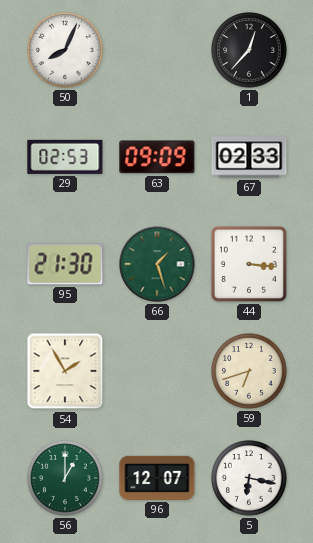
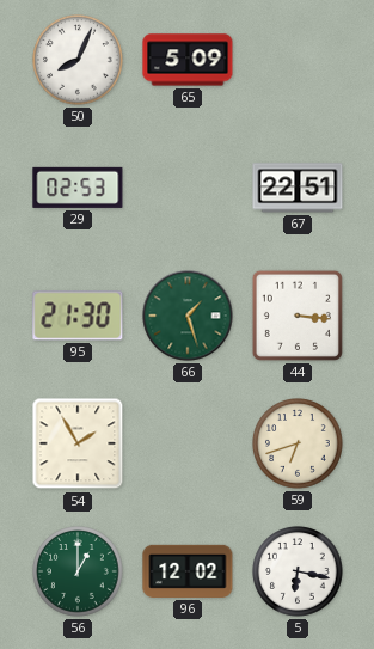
65: none -> 5:09 (188, 60)
1: 12:37 -> none (249, 50)
63: 09:09 -> none (157, 157)
67: 02:33 -> 22:51 (298, 188)
96: 12:07 -> 12:02 (188, 571)
